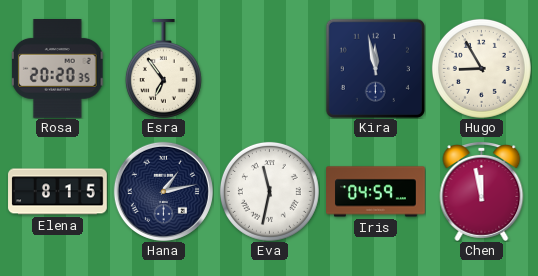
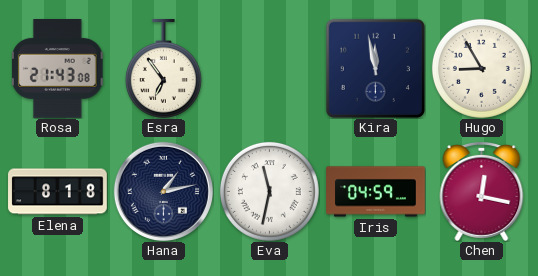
Rosa: 20:20 -> 21:43 (58, 69)
Elena: 8:15 -> 8:18 (58, 192)
Chen: 11:58 -> 12:17 (482, 192)
